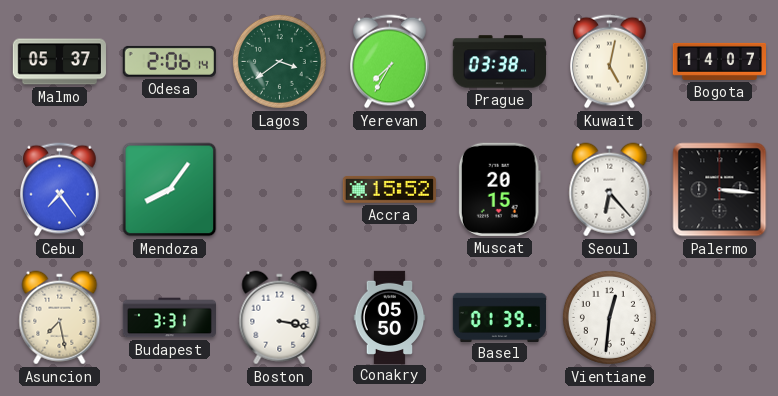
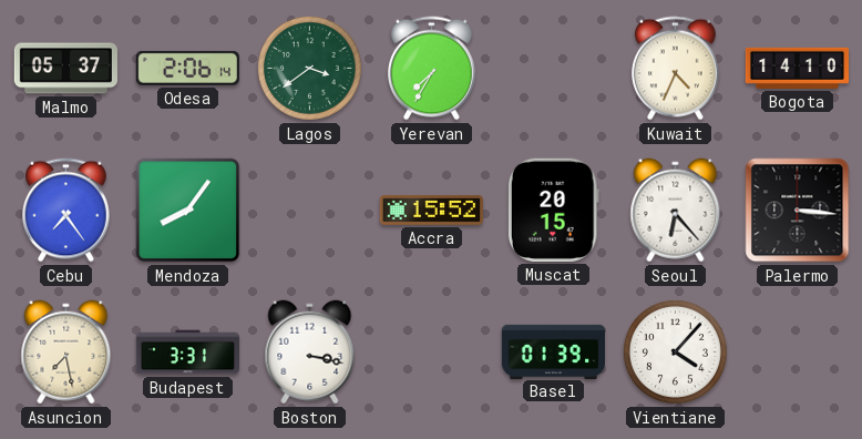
Prague: 03:38 -> none (499, 62)
Kuwait: 5:02 -> 4:34 (676, 69)
Bogota: 14:07 -> 14:10 (797, 68)
Conakry: 05:50 -> none (390, 317)
Vientiane: 12:31 -> 4:07 (675, 351)
